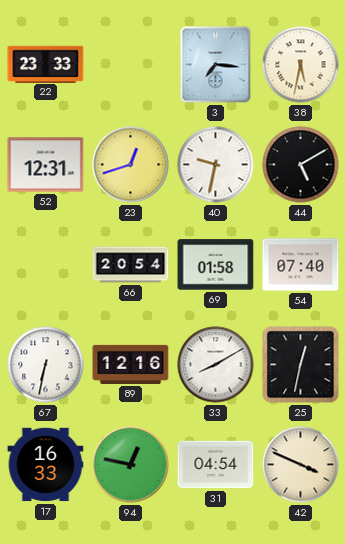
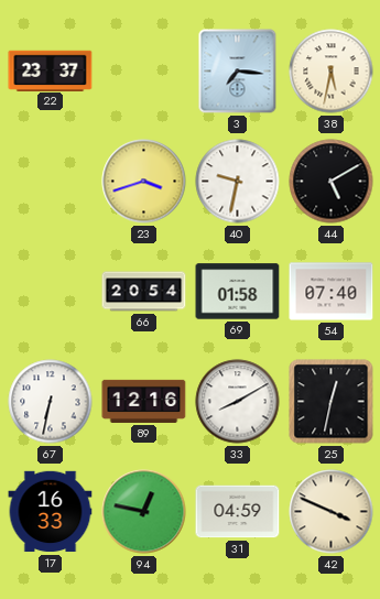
22: 23:33 -> 23:37 (51, 70)
52: 12:31 -> none (46, 165)
23: 12:42 -> 3:42 (144, 182)
31: 04:54 -> 04:59 (238, 512)
